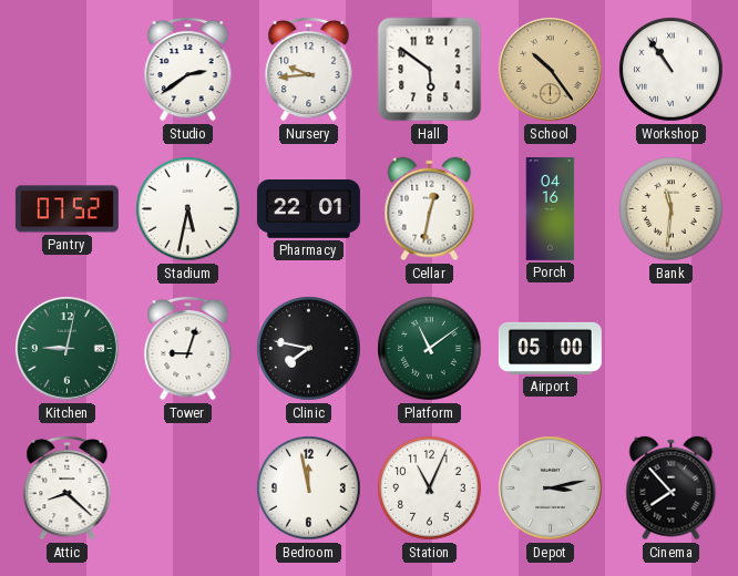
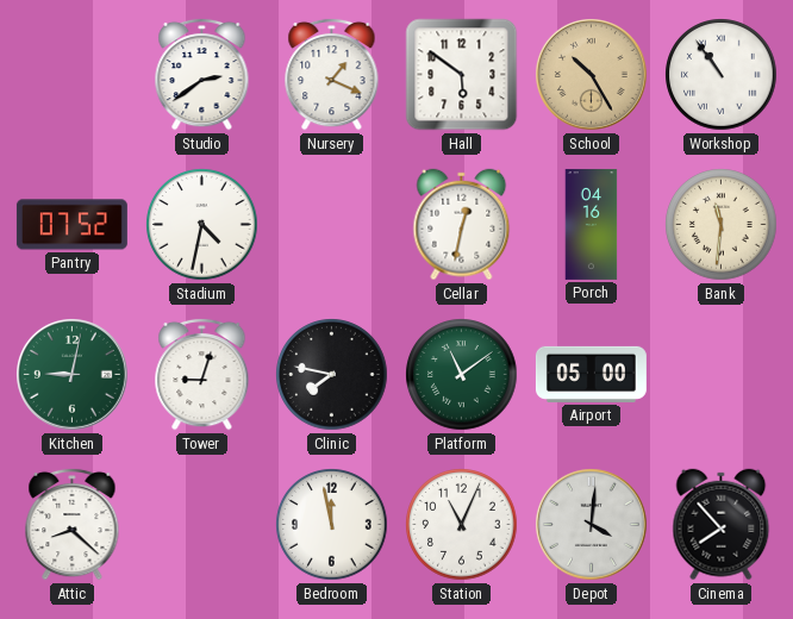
Nursery: 9:44 -> 1:19 (332, 74)
School: 10:24 -> 10:25 (592, 75)
Stadium: 5:32 -> 4:32 (202, 225)
Pharmacy: 22:01 -> none (308, 209)
Depot: 3:13 -> 4:01 (592, 525)
